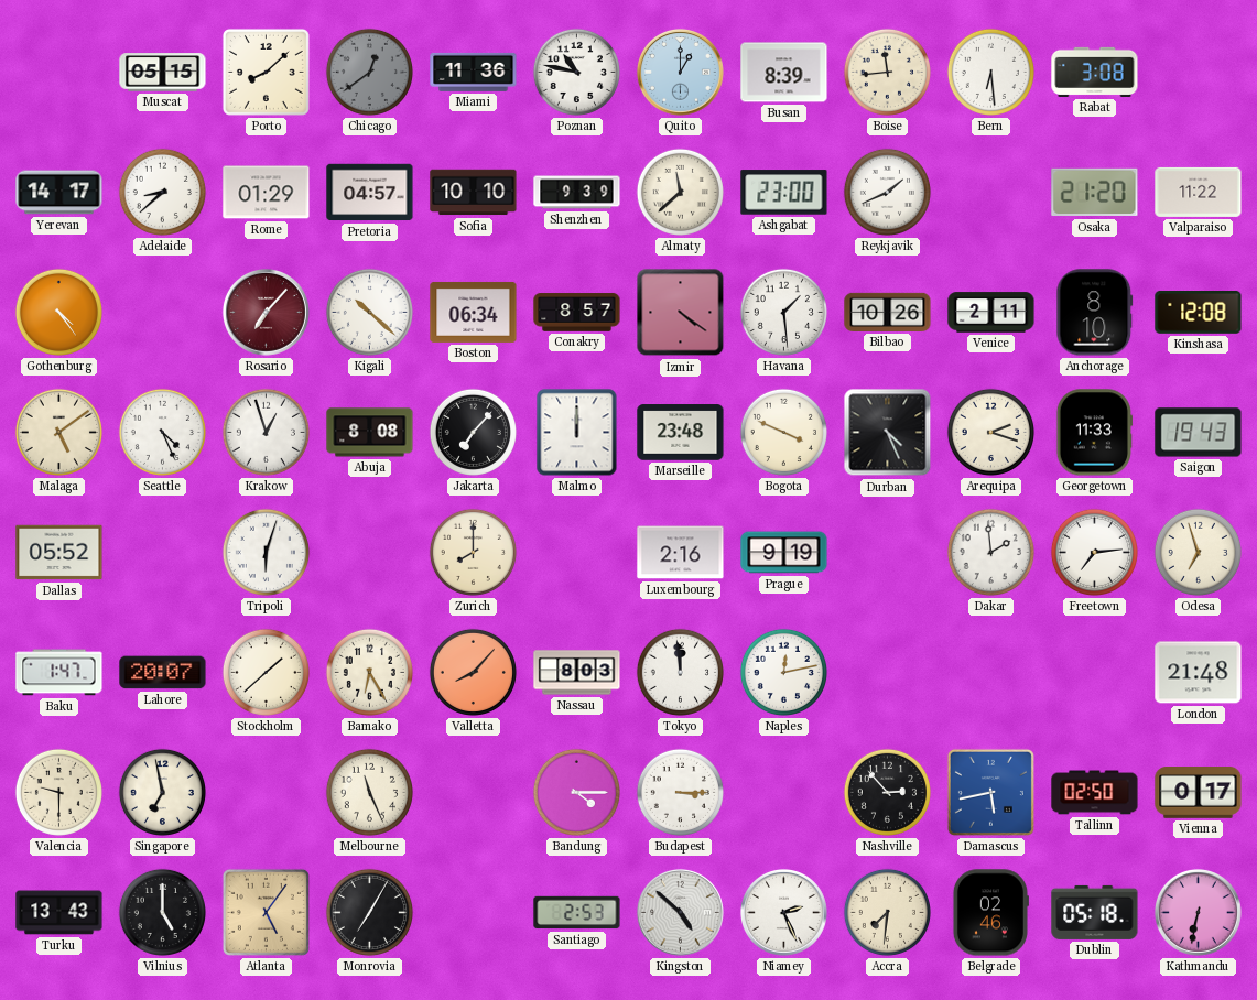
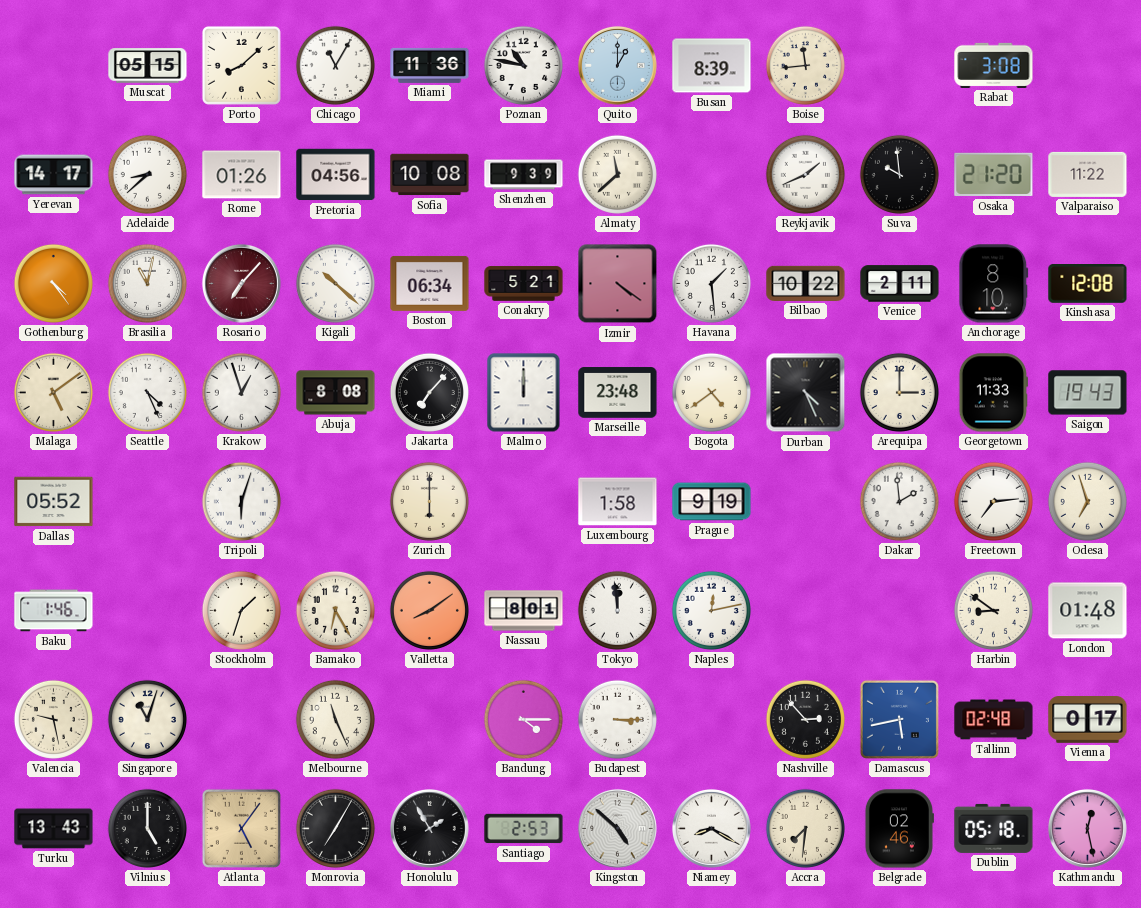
Chicago: 12:39 -> 11:05 (335, 65)
Chicago dial: grey -> white (335, 65)
Bern: 6:29 -> none (990, 72)
Rome: 01:29 -> 01:26 (242, 175)
Pretoria: 04:57 -> 04:56 (336, 175)
Sofia: 10:10 -> 10:08 (430, 175)
Ashgabat: 23:00 -> none (784, 193)
Suva: none -> 9:59 (899, 174)
Brasilia: none -> 11:02 (147, 283)
Conakry: 8:57 -> 5:21 (524, 284)
Bilbao: 10:26 -> 10:22 (806, 283)
Bogota: 3:49 -> 4:39 (711, 392)
Arequipa: 2:18 -> 3:00 (899, 392)
Zurich: 8:00 -> 6:00 (429, 501)
Luxembourg: 2:16 -> 1:58 (618, 502)
Baku: 1:47 -> 1:46 (54, 611)
Lahore: 20:07 -> none (163, 673)
Stockholm: 1:38 -> 1:33 (241, 610)
Valletta: 8:07 -> 8:09 (429, 610)
Nassau: 8:03 -> 8:01 (524, 611)
Harbin: none -> 8:51 (993, 610)
London: 21:48 -> 01:48 (1088, 611)
Valencia: 9:30 -> 9:28 (53, 719)
Singapore: 6:58 -> 11:03 (147, 719)
Tallinn: 02:50 -> 02:48 (994, 720)
Honolulu: none -> 1:55 (429, 828)
Niamey: 2:26 -> 8:20 (711, 828)
Kathmandu: 6:32 -> 12:28 (1087, 828)
